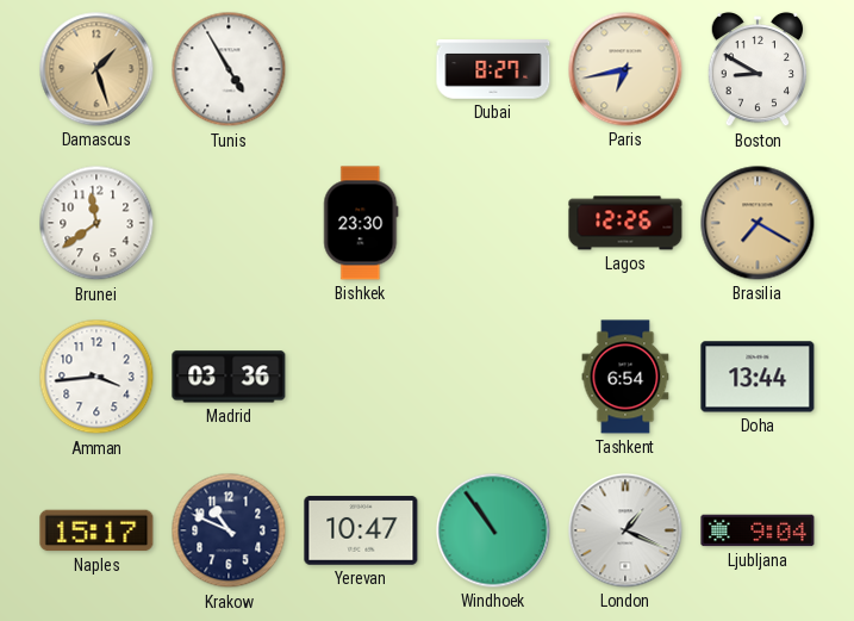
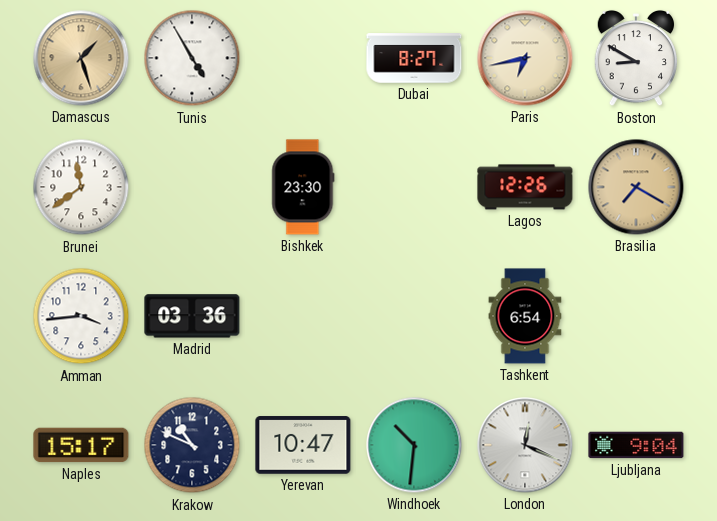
Doha: 13:44 -> none (758, 377)
Windhoek: 10:54 -> 10:31 (414, 445)
London: 1:19 -> 12:19 (525, 445)
